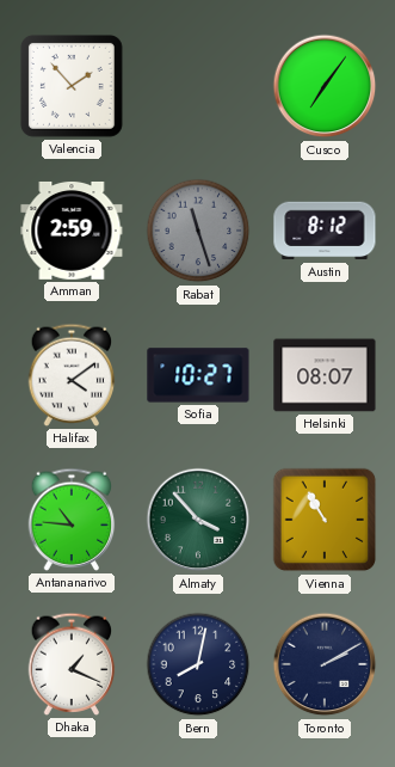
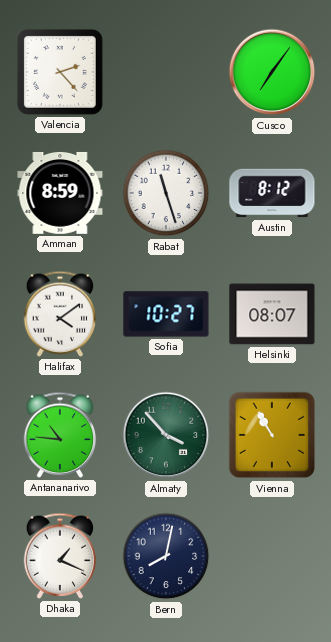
Valencia: 1:53 -> 2:23 (60, 72)
Amman: 2:59 -> 8:59 (60, 193)
Rabat dial: grey -> white (166, 193)
Toronto: 2:10 -> none (325, 664)
